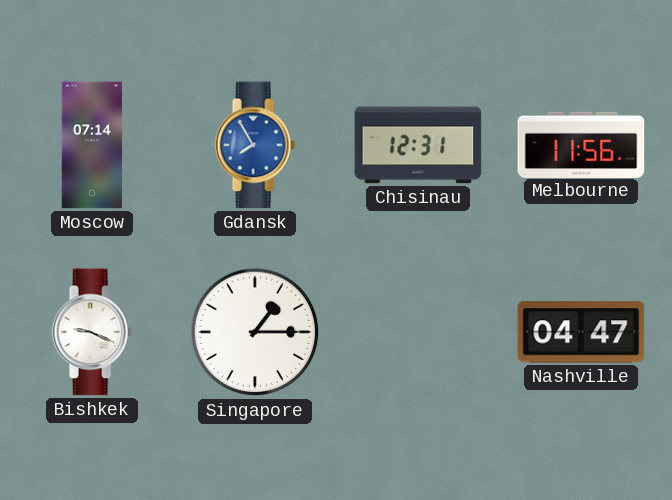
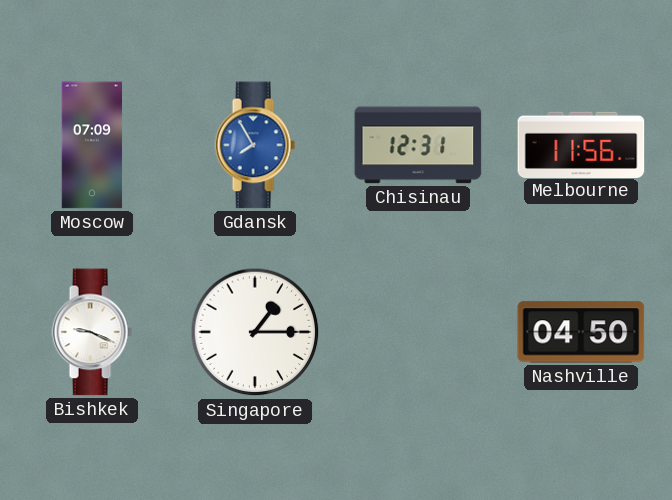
Moscow: 07:14 -> 07:09 (92, 145)
Nashville: 04:47 -> 04:50 (581, 332)
